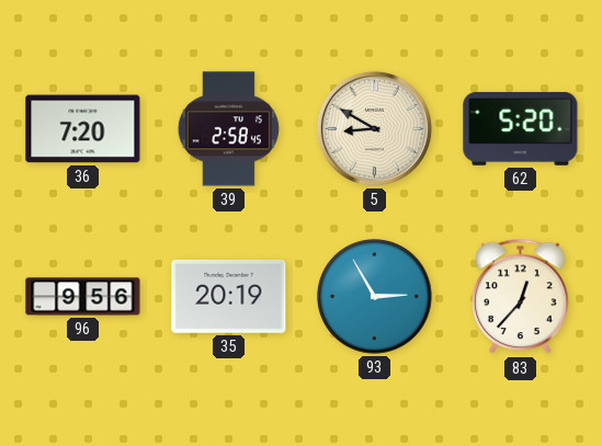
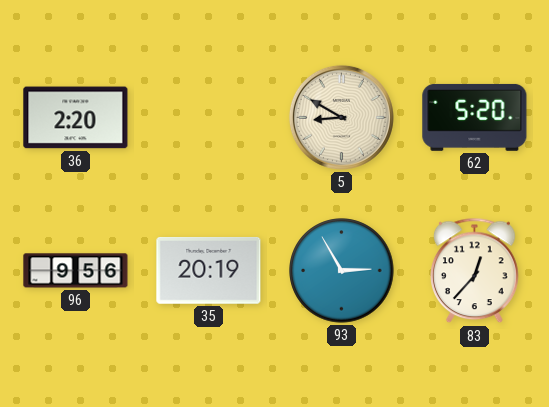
36: 7:20 -> 2:20 (76, 118)
39: 2:58 -> none (228, 129)
